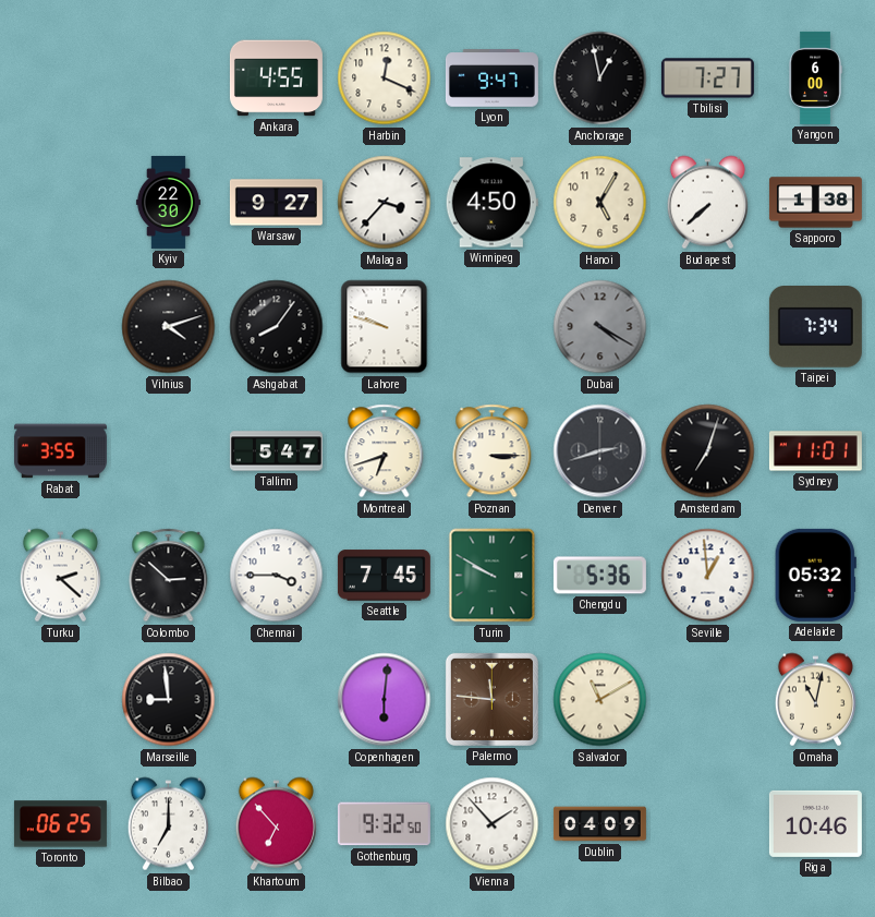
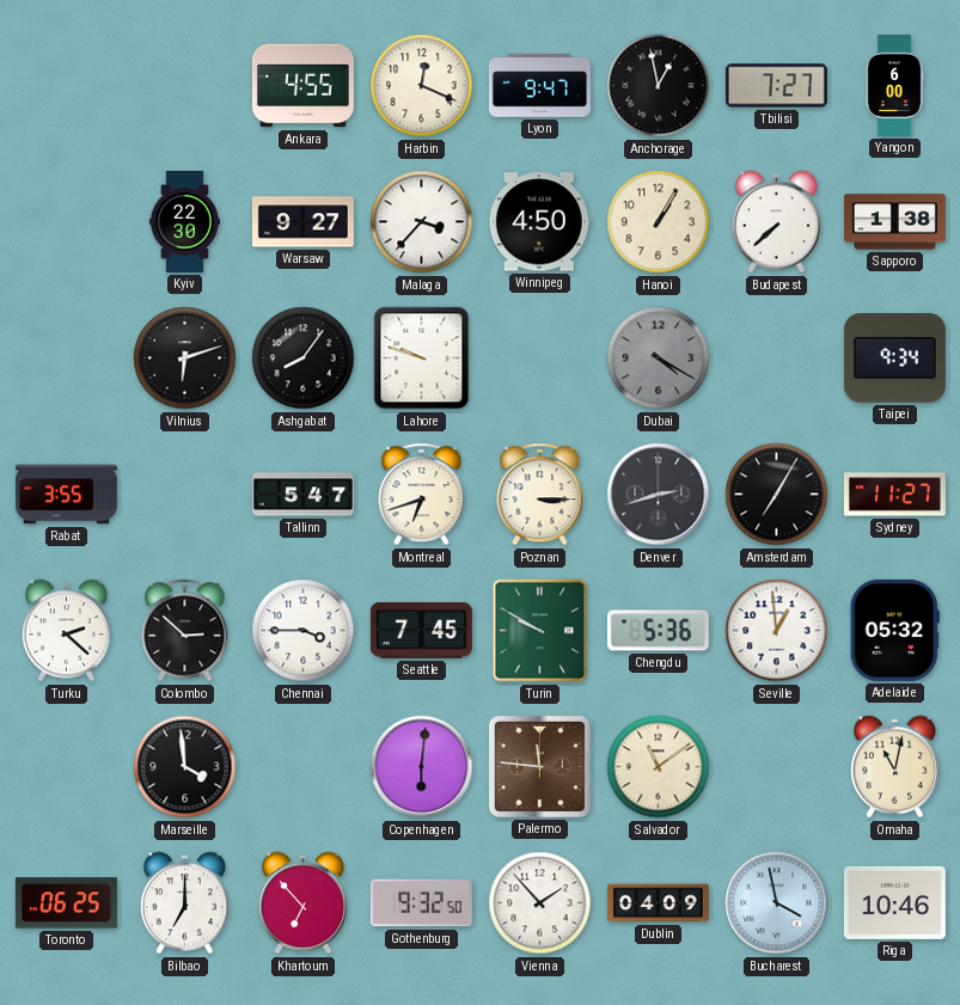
Hanoi: 5:05 -> 1:05 (659, 222)
Vilnius: 4:12 -> 6:12 (185, 359)
Taipei: 7:34 -> 9:34 (894, 359)
Amsterdam: 7:03 -> 7:05 (777, 495)
Sydney: 11:01 -> 11:27 (894, 495)
Marseille: 8:59 -> 3:59 (185, 767)
Salvador: 11:10 -> 11:09 (659, 767)
Bucharest: none -> 3:58 (777, 903)
